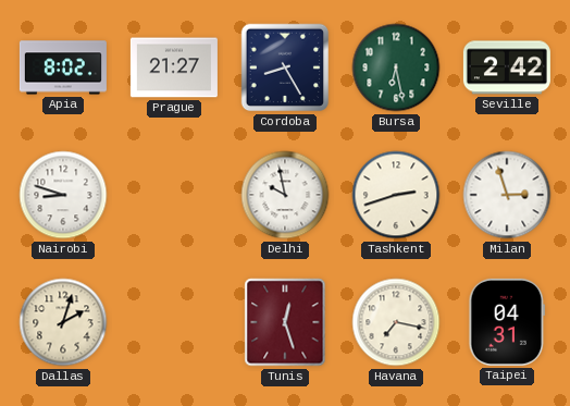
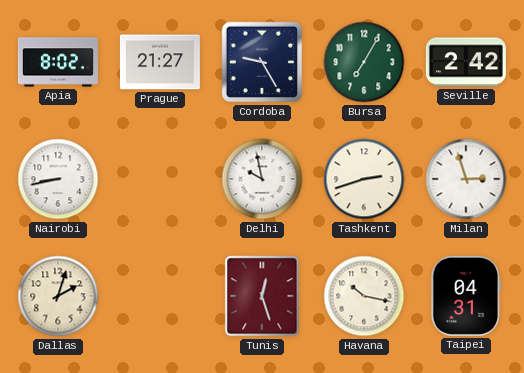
Cordoba: 8:25 -> 9:25 (262, 62)
Bursa: 6:28 -> 7:05 (364, 62)
Nairobi: 8:48 -> 8:43 (58, 179)
Havana: 7:17 -> 10:17 (364, 296)
